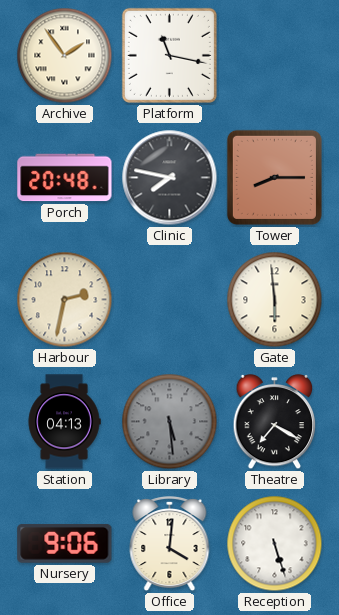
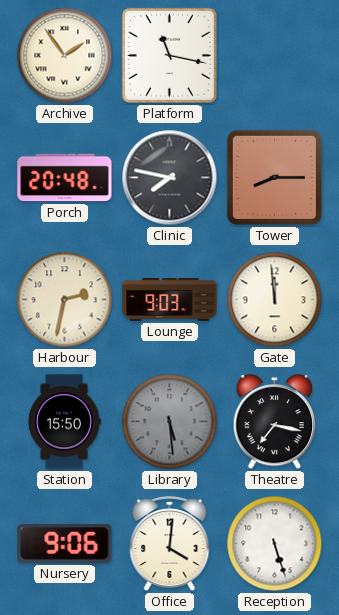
Lounge: none -> 9:03 (170, 299)
Gate: 5:59 -> 11:59 (275, 300)
Station: 04:13 -> 15:50 (64, 422)
Theatre: 7:20 -> 7:17 (275, 422)
